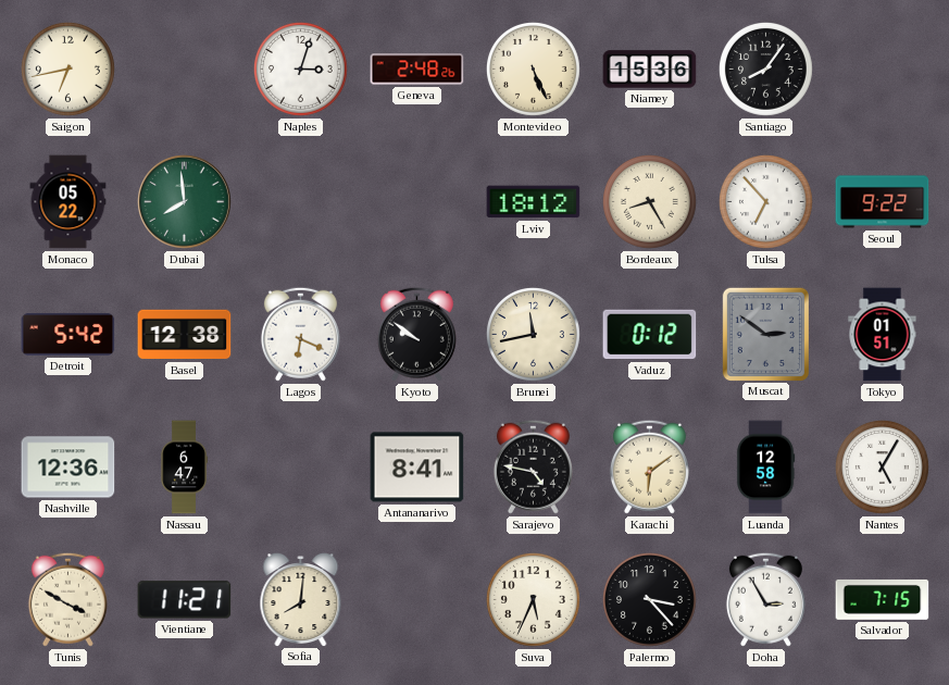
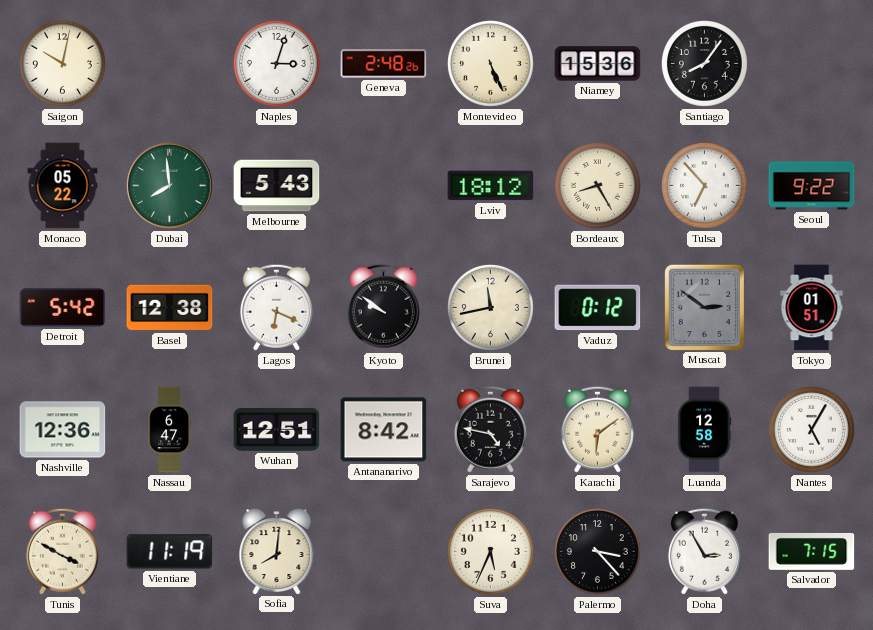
Saigon: 6:43 -> 10:02 (63, 64)
Melbourne: none -> 5:43 (277, 186)
Wuhan: none -> 12:51 (277, 430)
Antananarivo: 8:41 -> 8:42 (384, 430)
Vientiane: 11:21 -> 11:19 (170, 552)
